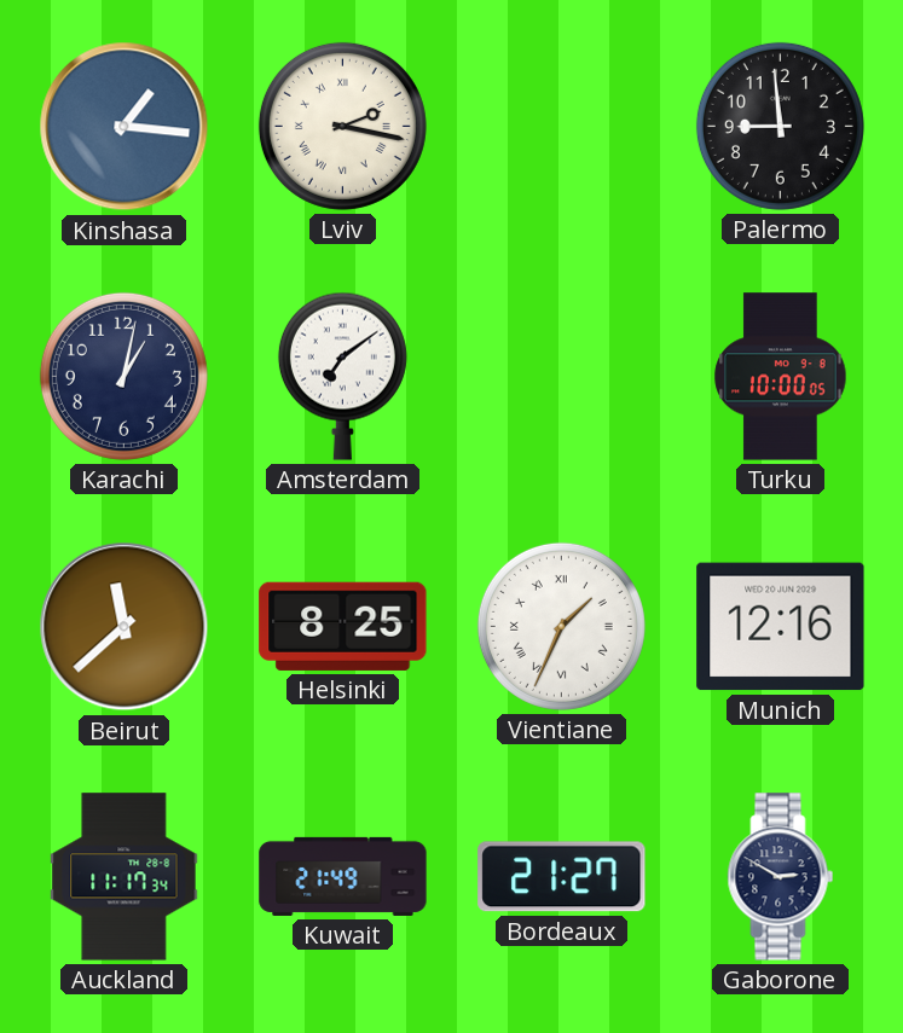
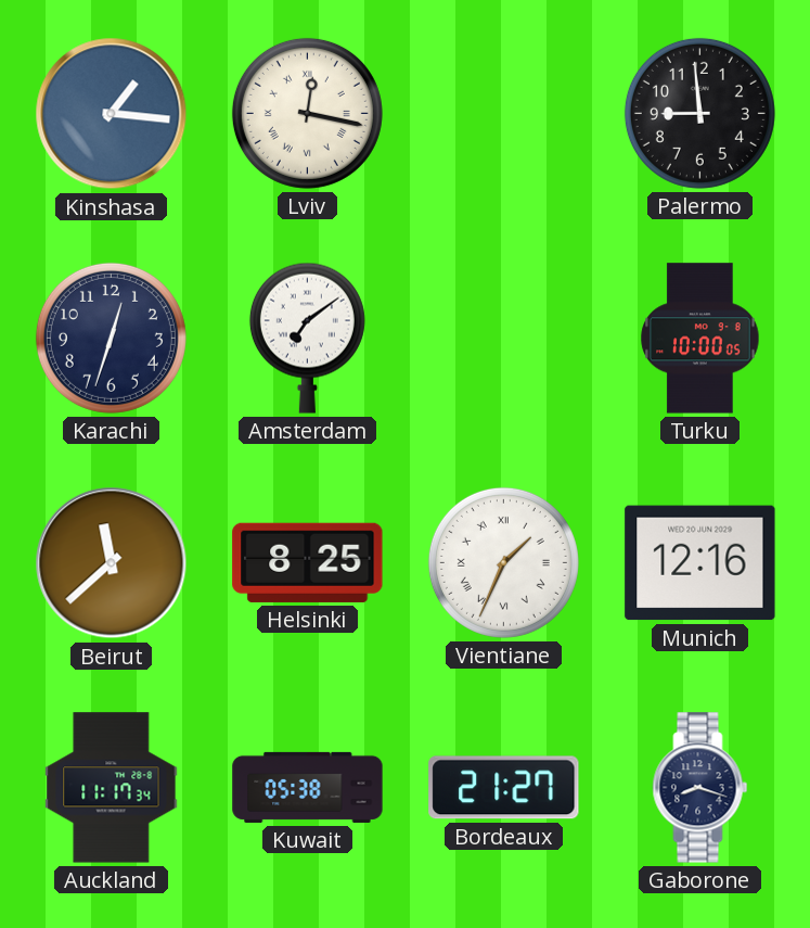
Lviv: 2:17 -> 12:17 (307, 113)
Karachi: 1:02 -> 12:33 (111, 338)
Kuwait: 21:49 -> 05:38 (308, 787)
Gaborone: 2:50 -> 8:18 (700, 788)
